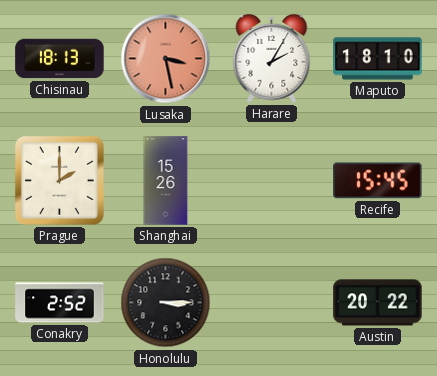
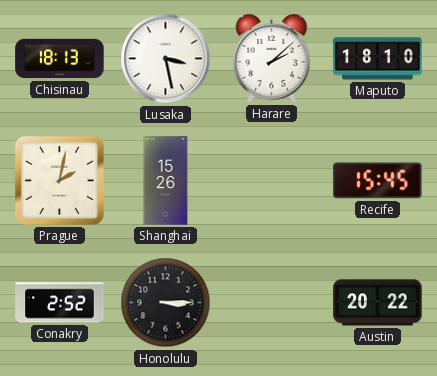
Lusaka dial: salmon -> white (166, 59)
Harare: 2:05 -> 2:08 (272, 58)
Prague: 2:00 -> 2:02 (59, 180)
